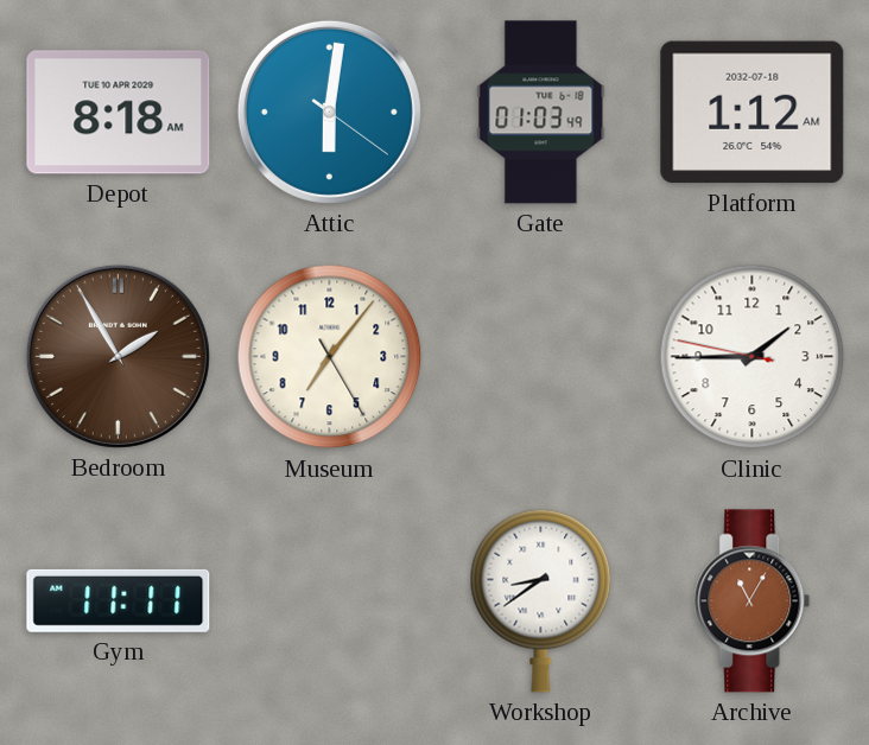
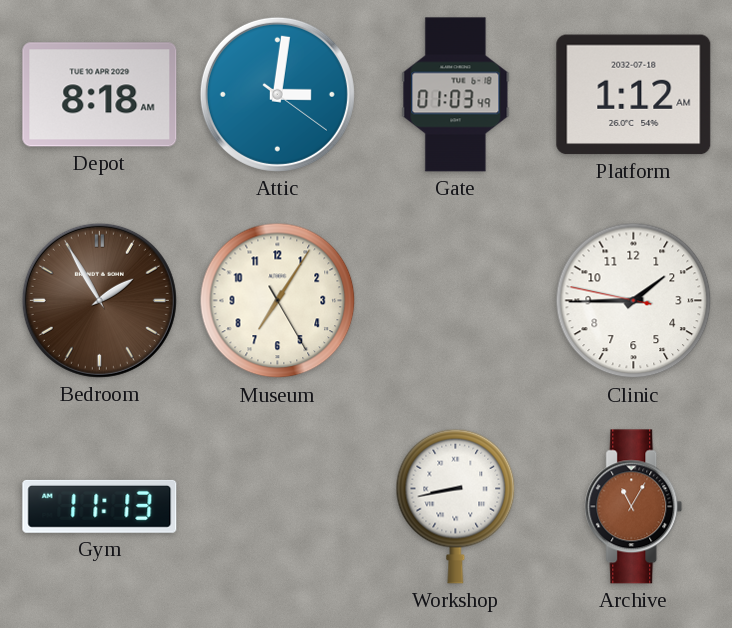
Attic: 6:01 -> 3:01 (277, 94)
Museum: 7:06 -> 7:05 (278, 301)
Gym: 11:11 -> 11:13 (100, 506)
Workshop: 8:39 -> 8:43 (456, 506)
